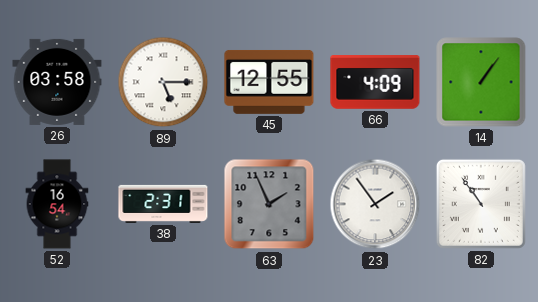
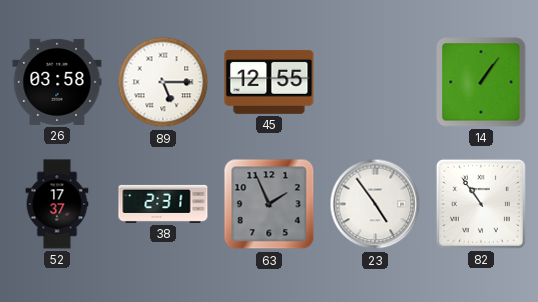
66: 4:09 -> none (375, 82)
52: 16:54 -> 17:37 (57, 204)
23: 1:54 -> 4:54 (375, 204)
